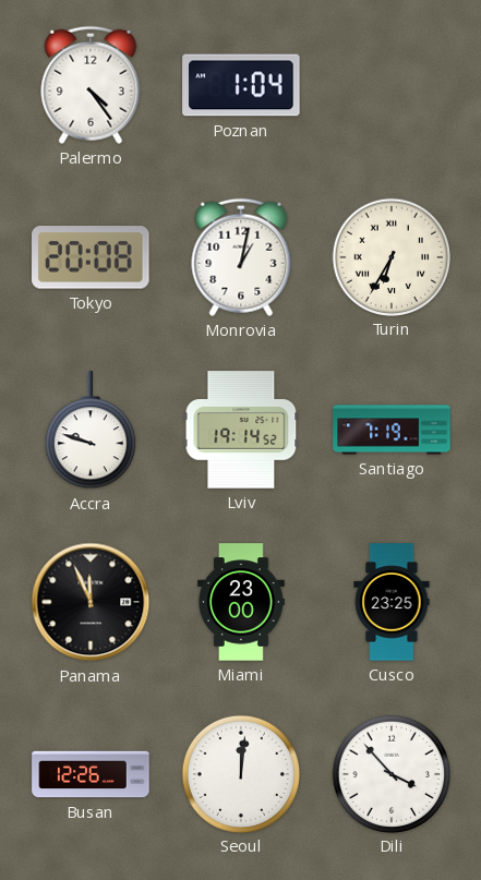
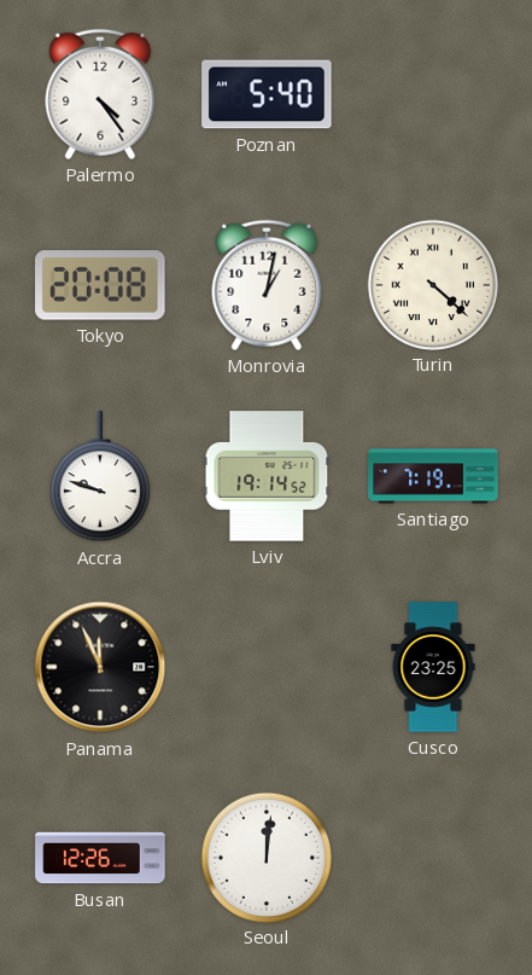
Poznan: 1:04 -> 5:40 (267, 94)
Turin: 6:35 -> 4:22 (432, 284)
Miami: 23:00 -> none (241, 602)
Dili: 3:53 -> none (390, 773)
